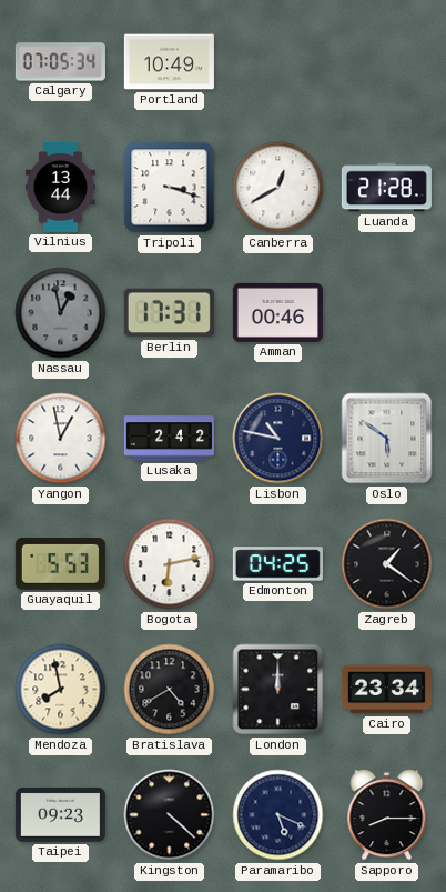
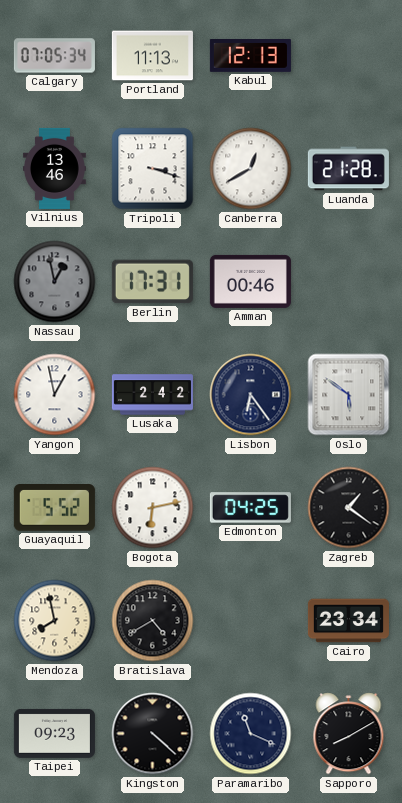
Portland: 10:49 -> 11:13 (152, 56)
Kabul: none -> 12:13 (250, 56)
Vilnius: 13:44 -> 13:46 (54, 168)
Lisbon: 10:47 -> 6:24 (251, 395)
Guayaquil: 5:53 -> 5:52 (54, 508)
London: 12:00 -> none (278, 690)
Paramaribo: 5:19 -> 11:19 (251, 734)
Sapporo: 8:15 -> 8:10 (349, 734)
